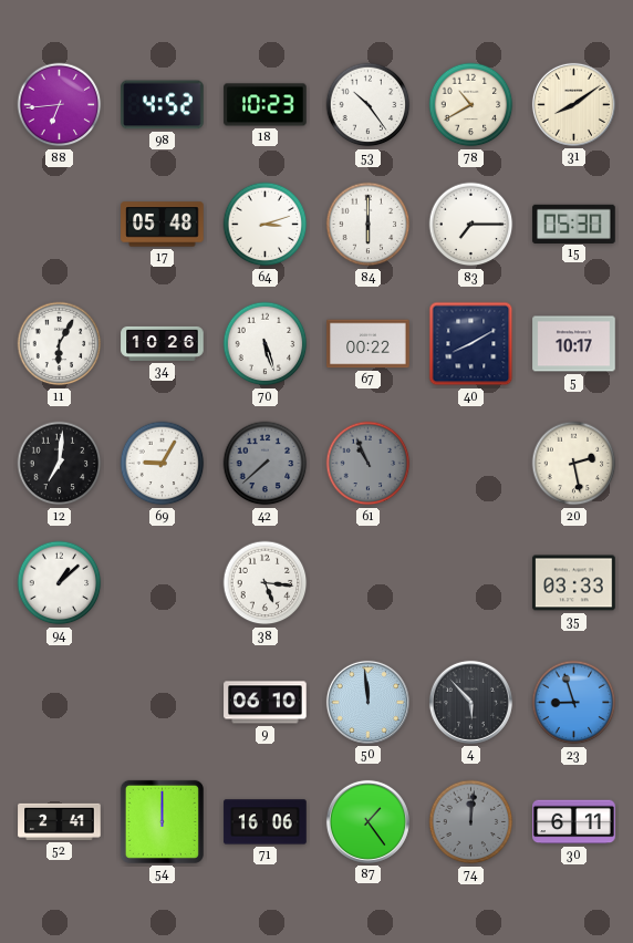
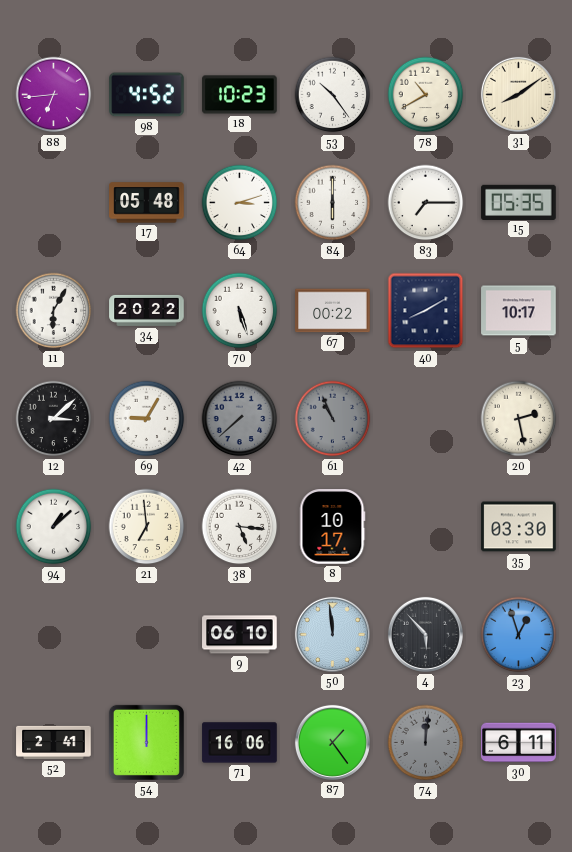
15: 05:30 -> 05:35 (519, 202)
34: 10:26 -> 20:22 (147, 310)
12: 7:01 -> 3:08 (54, 419)
21: none -> 6:59 (147, 527)
8: none -> 10:17 (332, 527)
35: 03:33 -> 03:30 (519, 527)
23: 8:57 -> 12:57 (519, 635)
